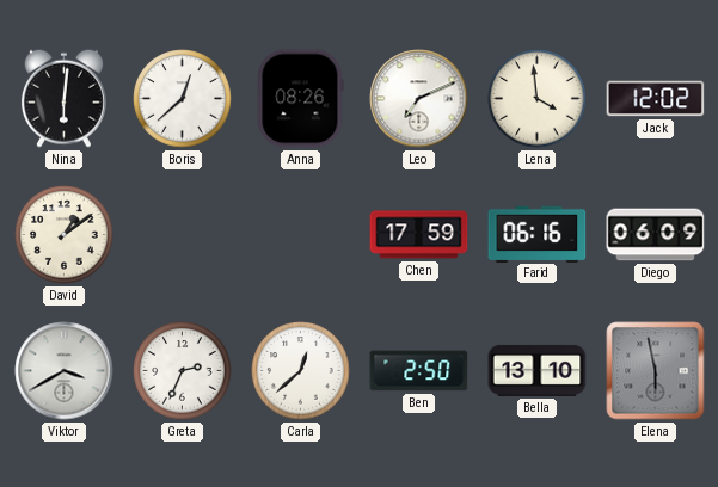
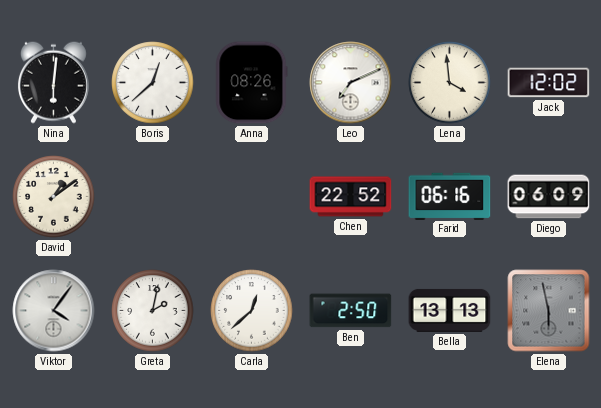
Chen: 17:59 -> 22:52 (351, 197)
Viktor: 3:40 -> 4:06 (54, 311)
Greta: 2:34 -> 2:02 (153, 311)
Bella: 13:10 -> 13:13 (450, 310)
